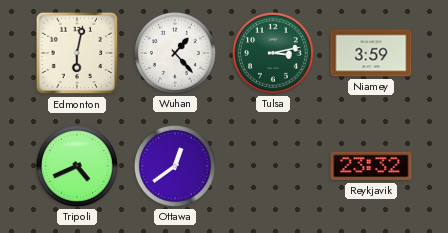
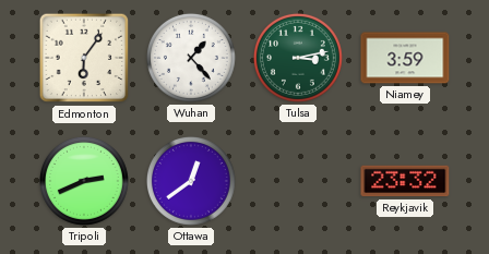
Edmonton: 6:02 -> 6:06 (84, 58)
Tripoli: 4:41 -> 2:41 (84, 181)
